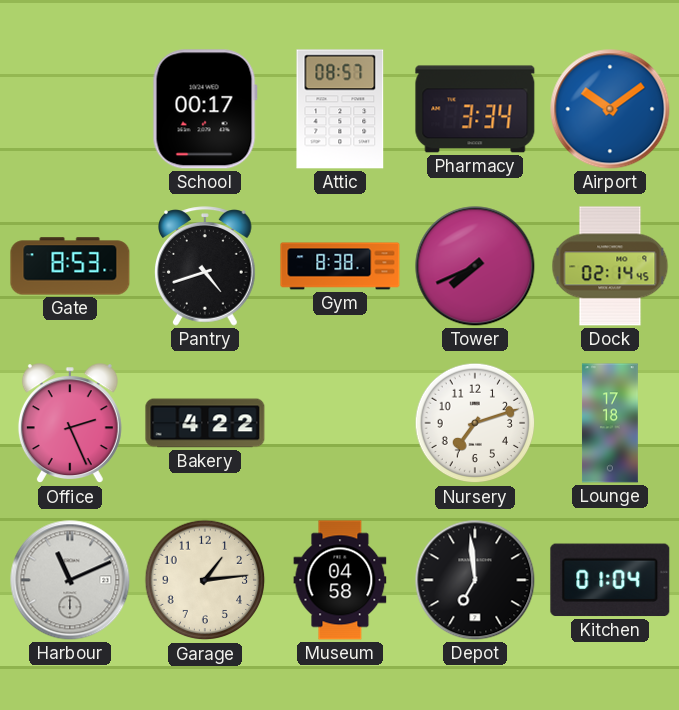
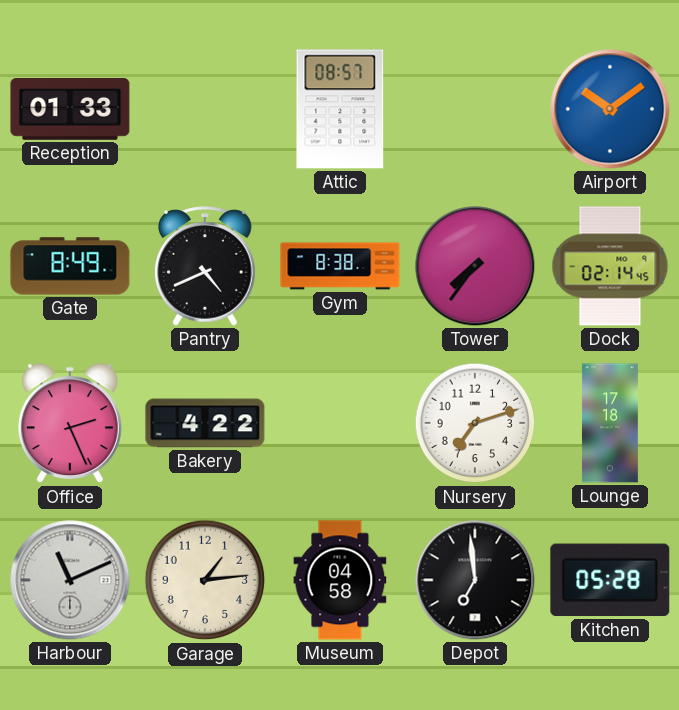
Reception: none -> 01:33 (70, 110)
School: 00:17 -> none (205, 109)
Pharmacy: 3:34 -> none (475, 109)
Gate: 8:53 -> 8:49 (70, 266)
Pantry: 4:42 -> 4:41 (205, 266)
Tower: 7:41 -> 7:36 (475, 266)
Kitchen: 01:04 -> 05:28 (610, 580)
